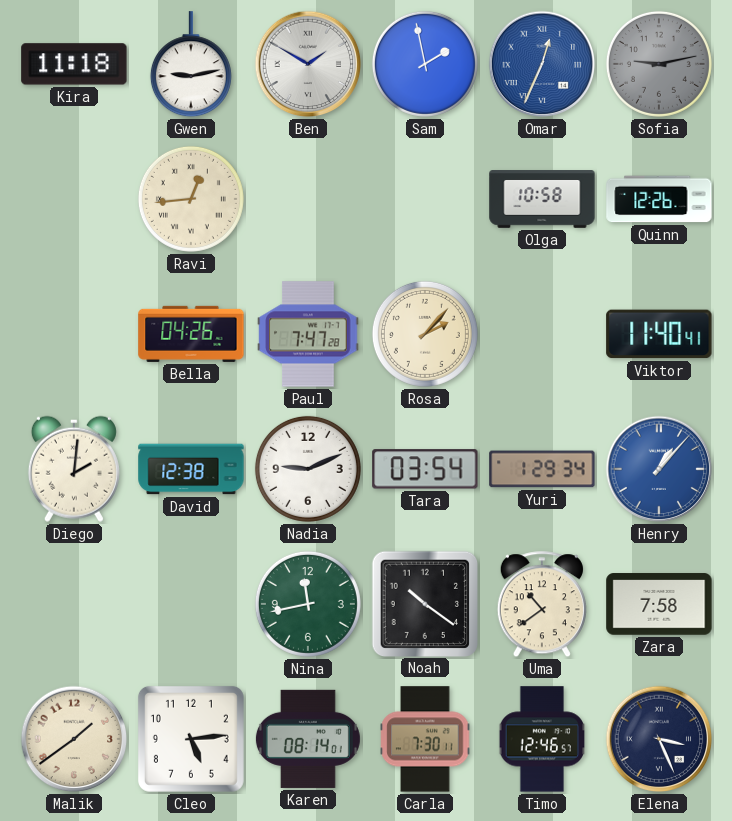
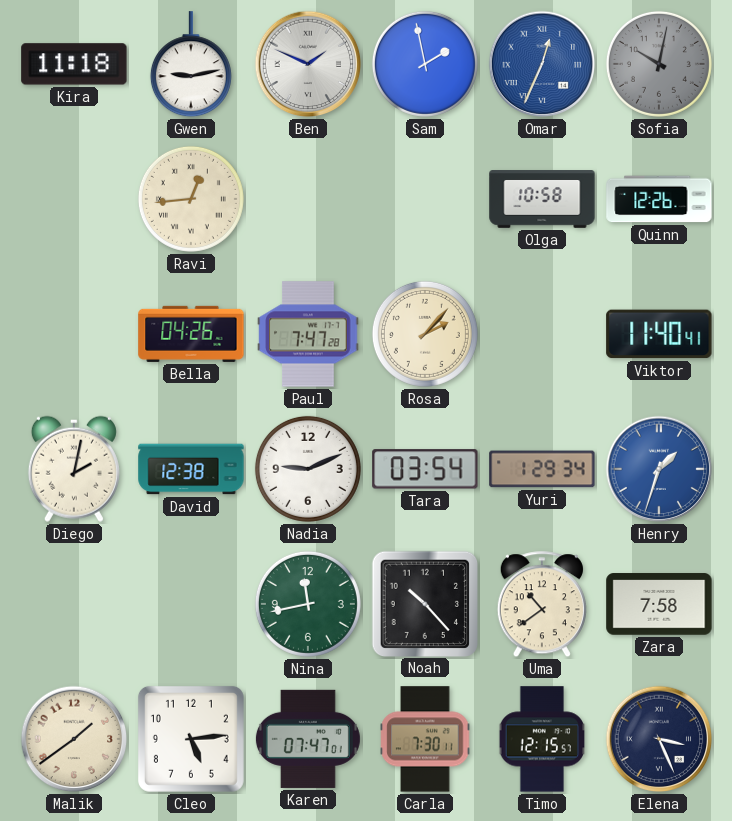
Ben: 1:50 -> 1:49 (308, 64)
Sofia: 9:13 -> 10:02 (659, 64)
Diego: 2:01 -> 2:02 (74, 469)
Henry: 1:07 -> 1:33 (659, 469)
Noah: 10:21 -> 10:23 (425, 603)
Karen: 08:14 -> 07:47 (308, 739)
Timo: 12:46 -> 12:15 (542, 739)
